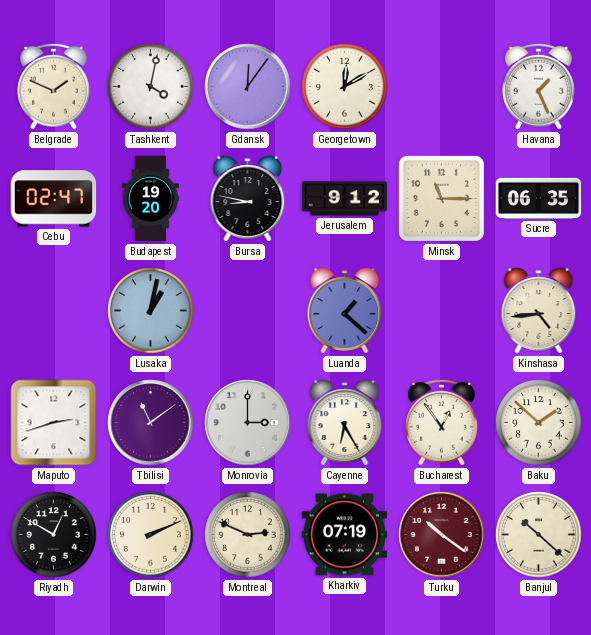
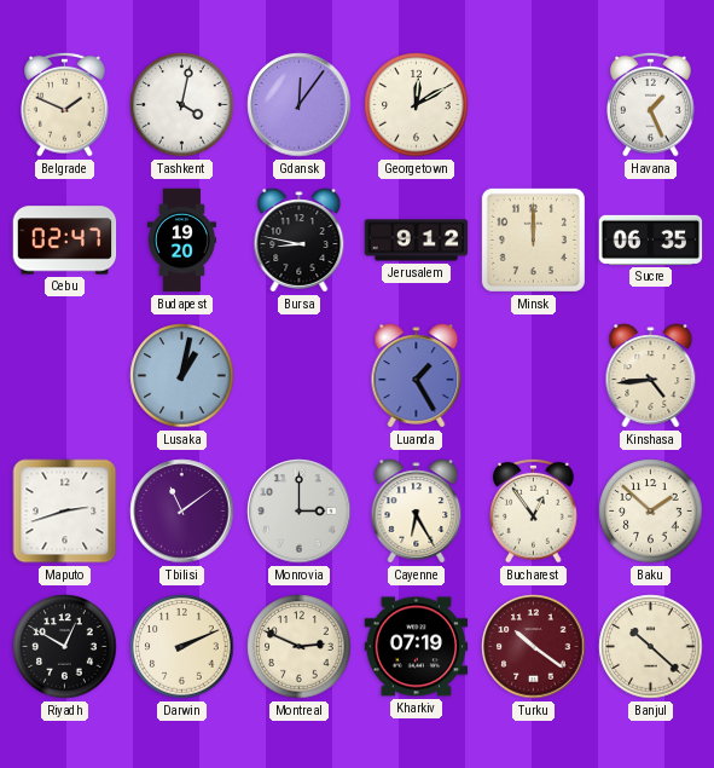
Minsk: 11:15 -> 12:00 (533, 239)
Luanda: 1:22 -> 1:25 (417, 376)
